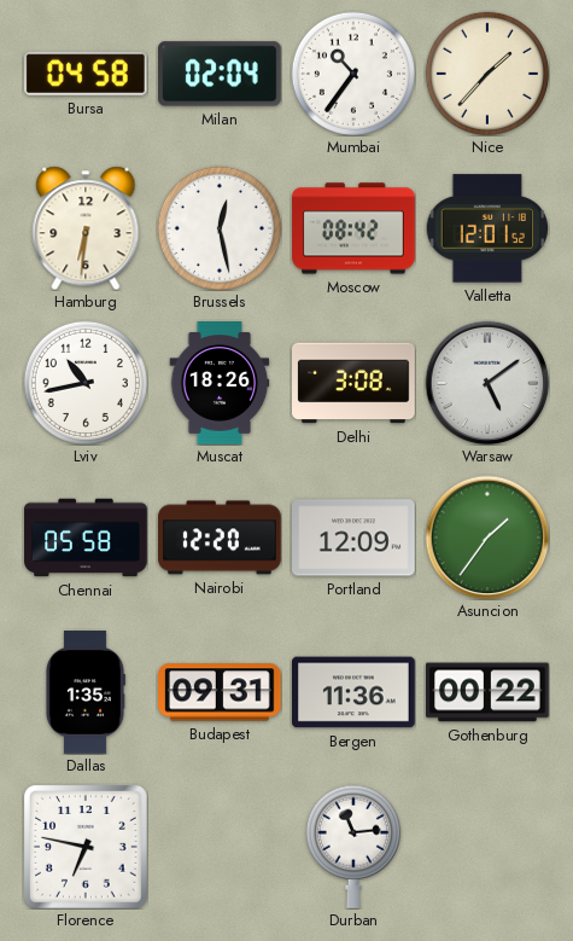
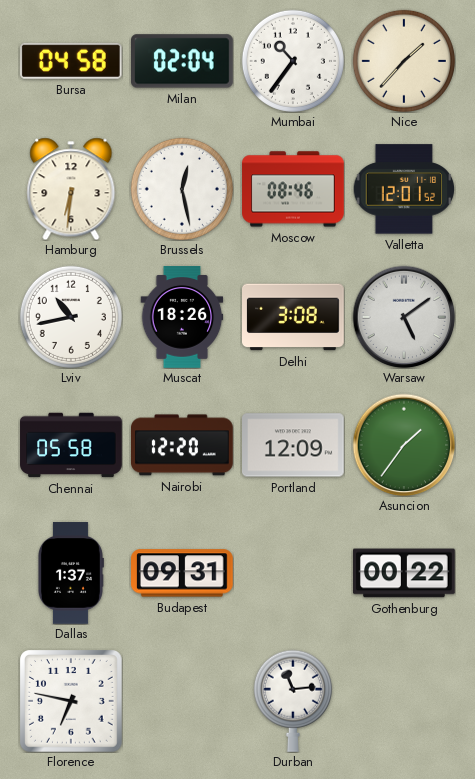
Moscow: 08:42 -> 08:46 (293, 189)
Dallas: 1:35 -> 1:37 (70, 573)
Bergen: 11:36 -> none (355, 692)
